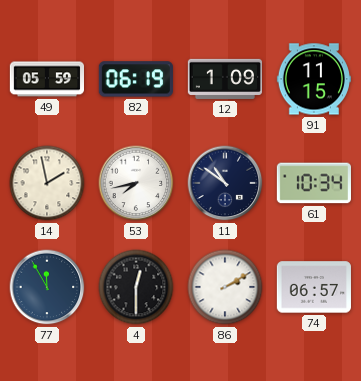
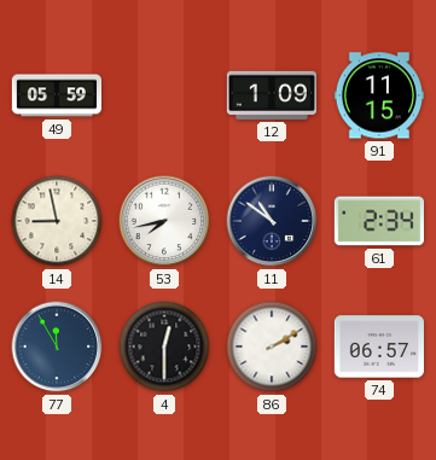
82: 06:19 -> none (136, 79)
14: 1:58 -> 8:58 (57, 221)
61: 10:34 -> 2:34 (378, 221)
